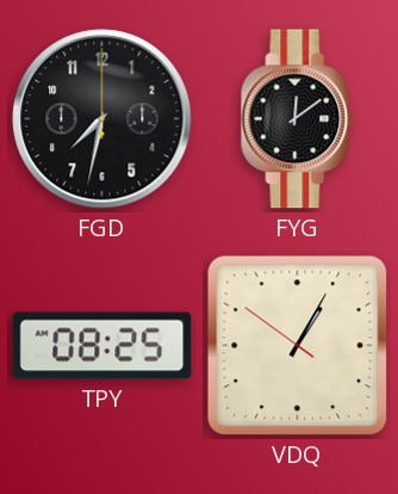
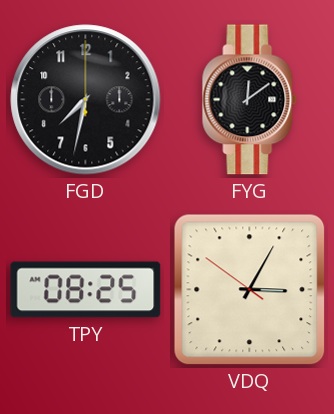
VDQ: 1:04 -> 3:04 (250, 290)
